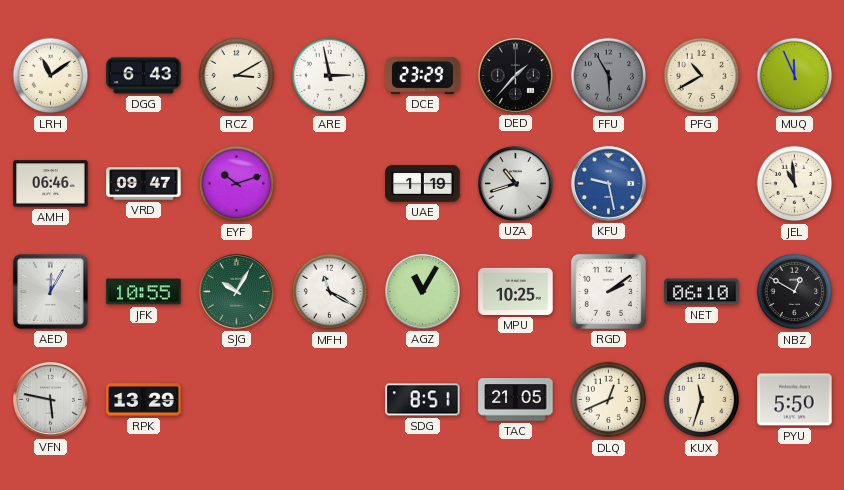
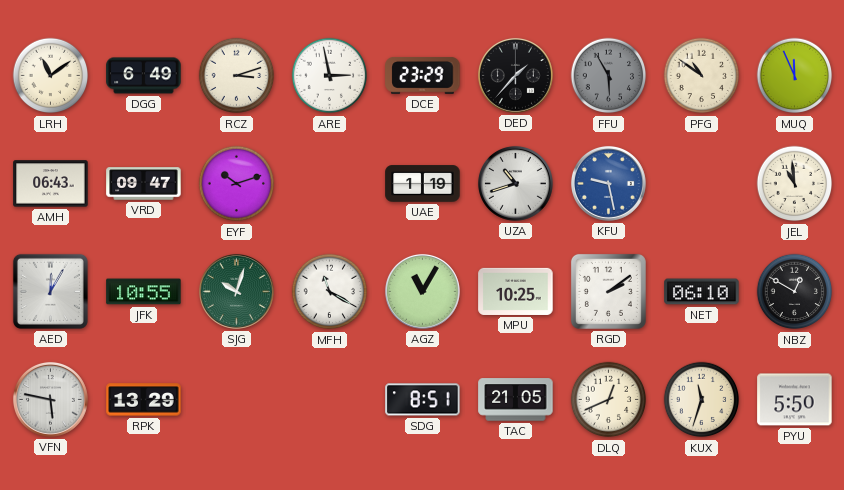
DGG: 6:43 -> 6:49 (144, 76)
RCZ: 3:10 -> 3:12 (237, 76)
PFG: 10:40 -> 10:51 (702, 76)
AMH: 06:46 -> 06:43 (51, 184)
SJG: 10:05 -> 10:03 (236, 291)
